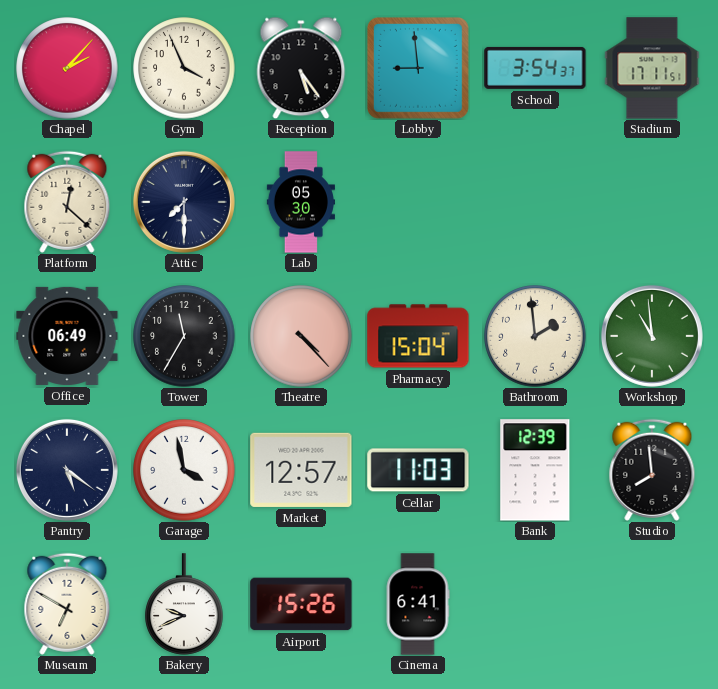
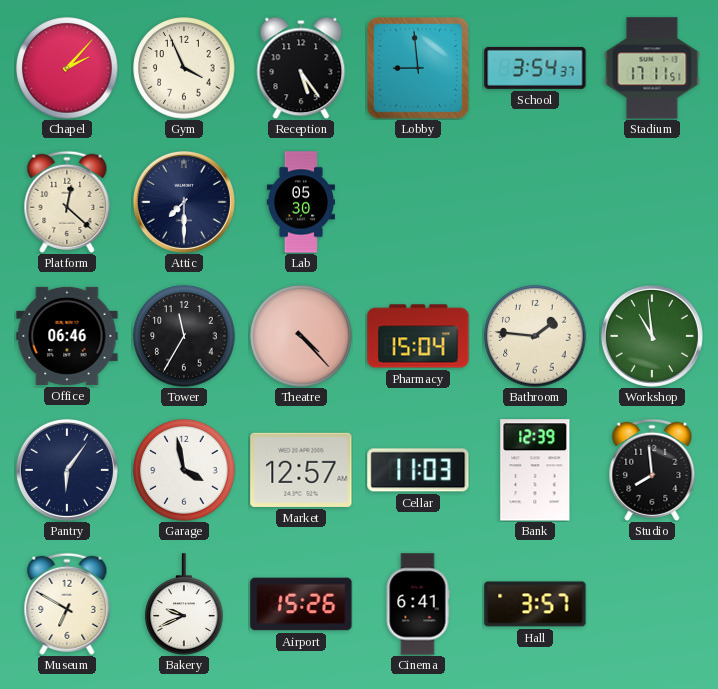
Office: 06:49 -> 06:46 (67, 336)
Bathroom: 1:59 -> 1:46 (535, 336)
Pantry: 5:21 -> 6:06 (67, 470)
Hall: none -> 3:57 (535, 604)
